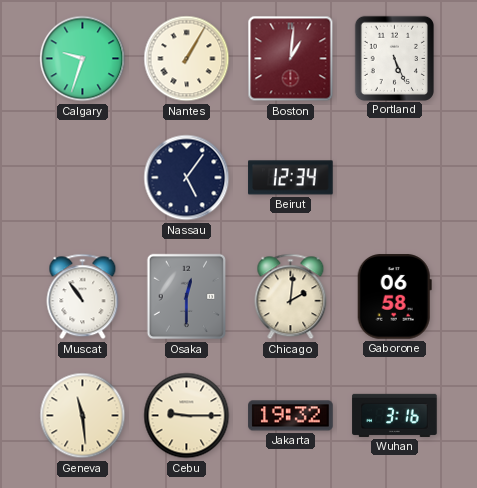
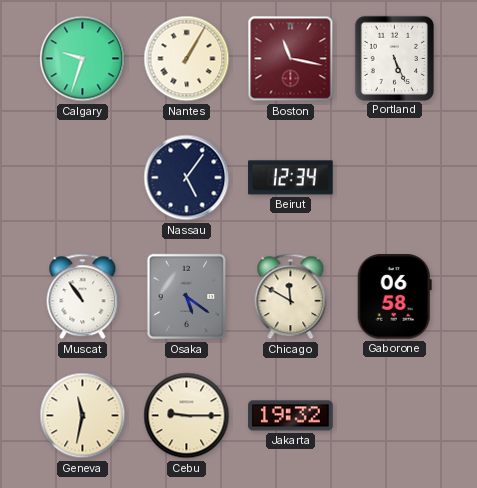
Boston: 1:01 -> 11:17 (291, 59)
Osaka: 12:30 -> 5:21 (187, 297)
Chicago: 2:01 -> 11:50 (291, 297)
Geneva: 11:29 -> 11:32 (83, 416)
Wuhan: 3:16 -> none (395, 415)
